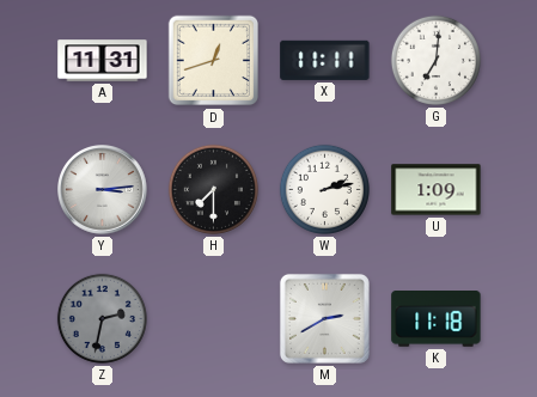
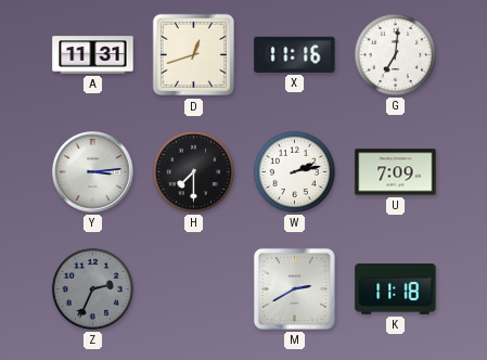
X: 11:11 -> 11:16 (295, 54)
U: 1:09 -> 7:09 (396, 172)
Z: 2:32 -> 2:34 (92, 288)
